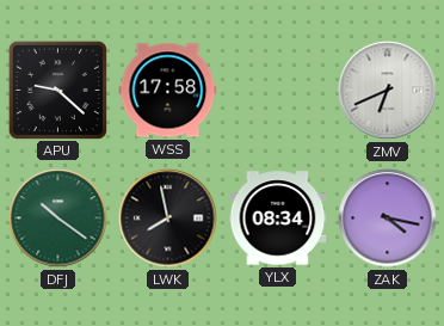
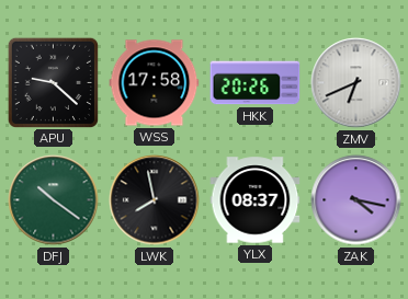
HKK: none -> 20:26 (256, 83)
YLX: 08:34 -> 08:37 (256, 200)
